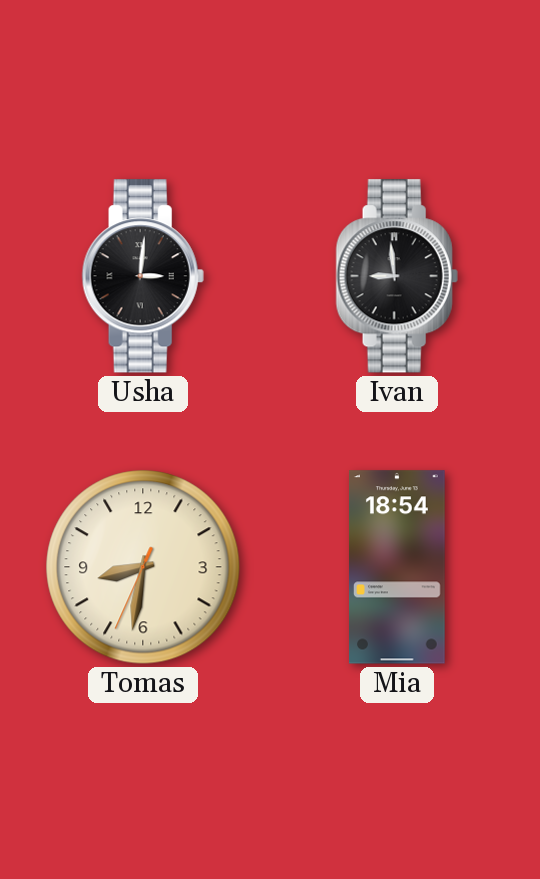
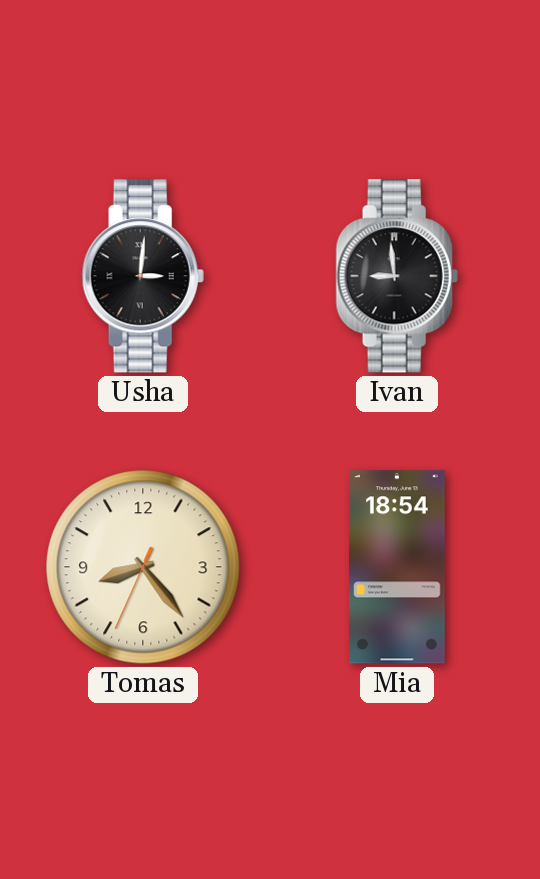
Tomas: 8:31 -> 8:23 (143, 567)
